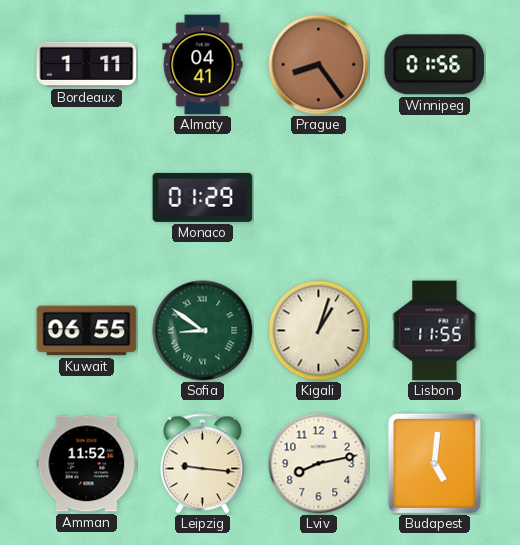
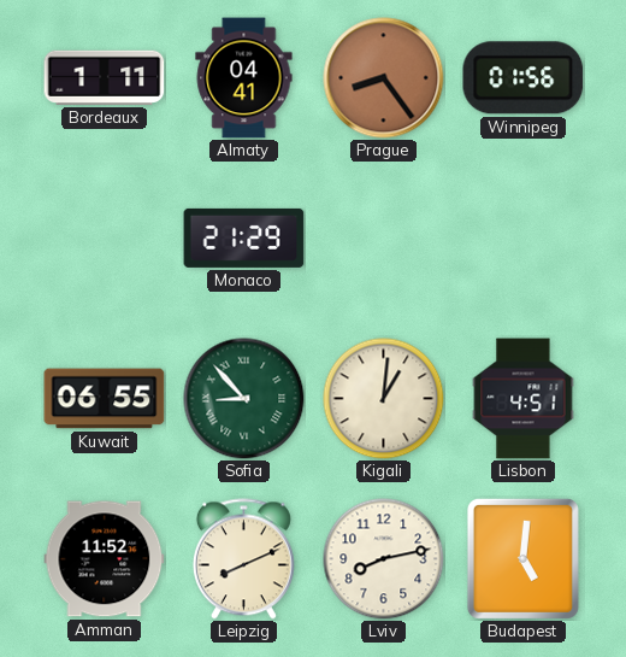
Monaco: 01:29 -> 21:29 (244, 237)
Sofia: 8:51 -> 8:53 (244, 399)
Kigali: 1:03 -> 1:01 (384, 399)
Lisbon: 11:55 -> 4:51 (524, 399)
Leipzig: 9:16 -> 8:11 (243, 559)
